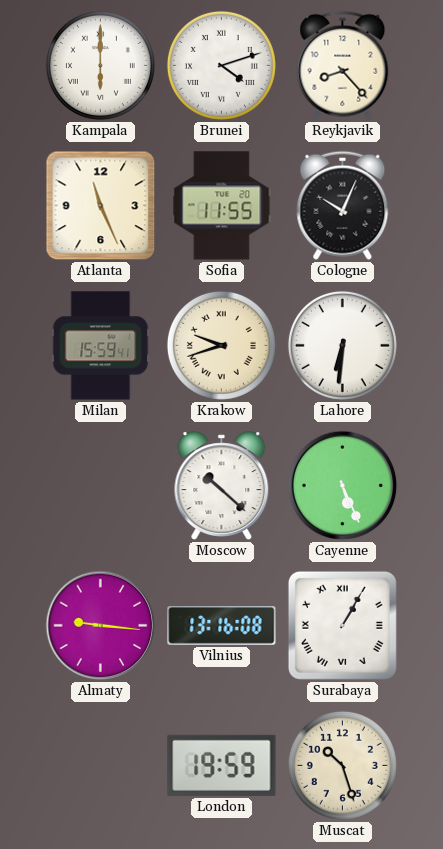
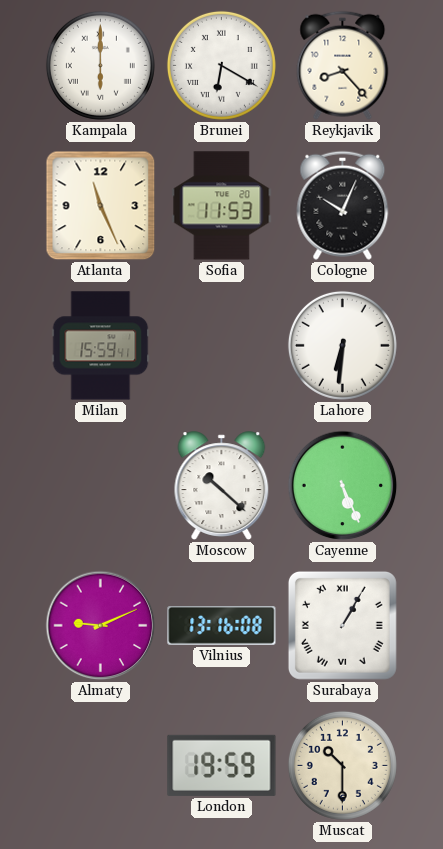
Brunei: 4:12 -> 6:20 (221, 65)
Sofia: 11:55 -> 11:53 (222, 206)
Krakow: 9:42 -> none (221, 345)
Almaty: 9:16 -> 9:11 (101, 626)
Muscat: 10:27 -> 10:30 (342, 765)
